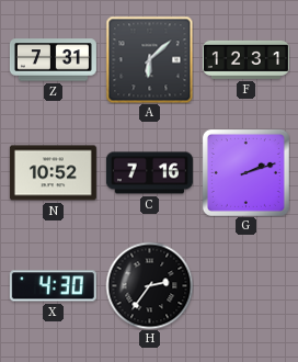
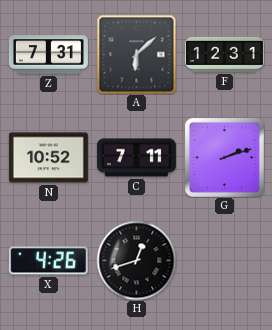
C: 7:16 -> 7:11 (136, 158)
X: 4:30 -> 4:26 (48, 261)
H: 2:36 -> 12:42 (136, 260)
